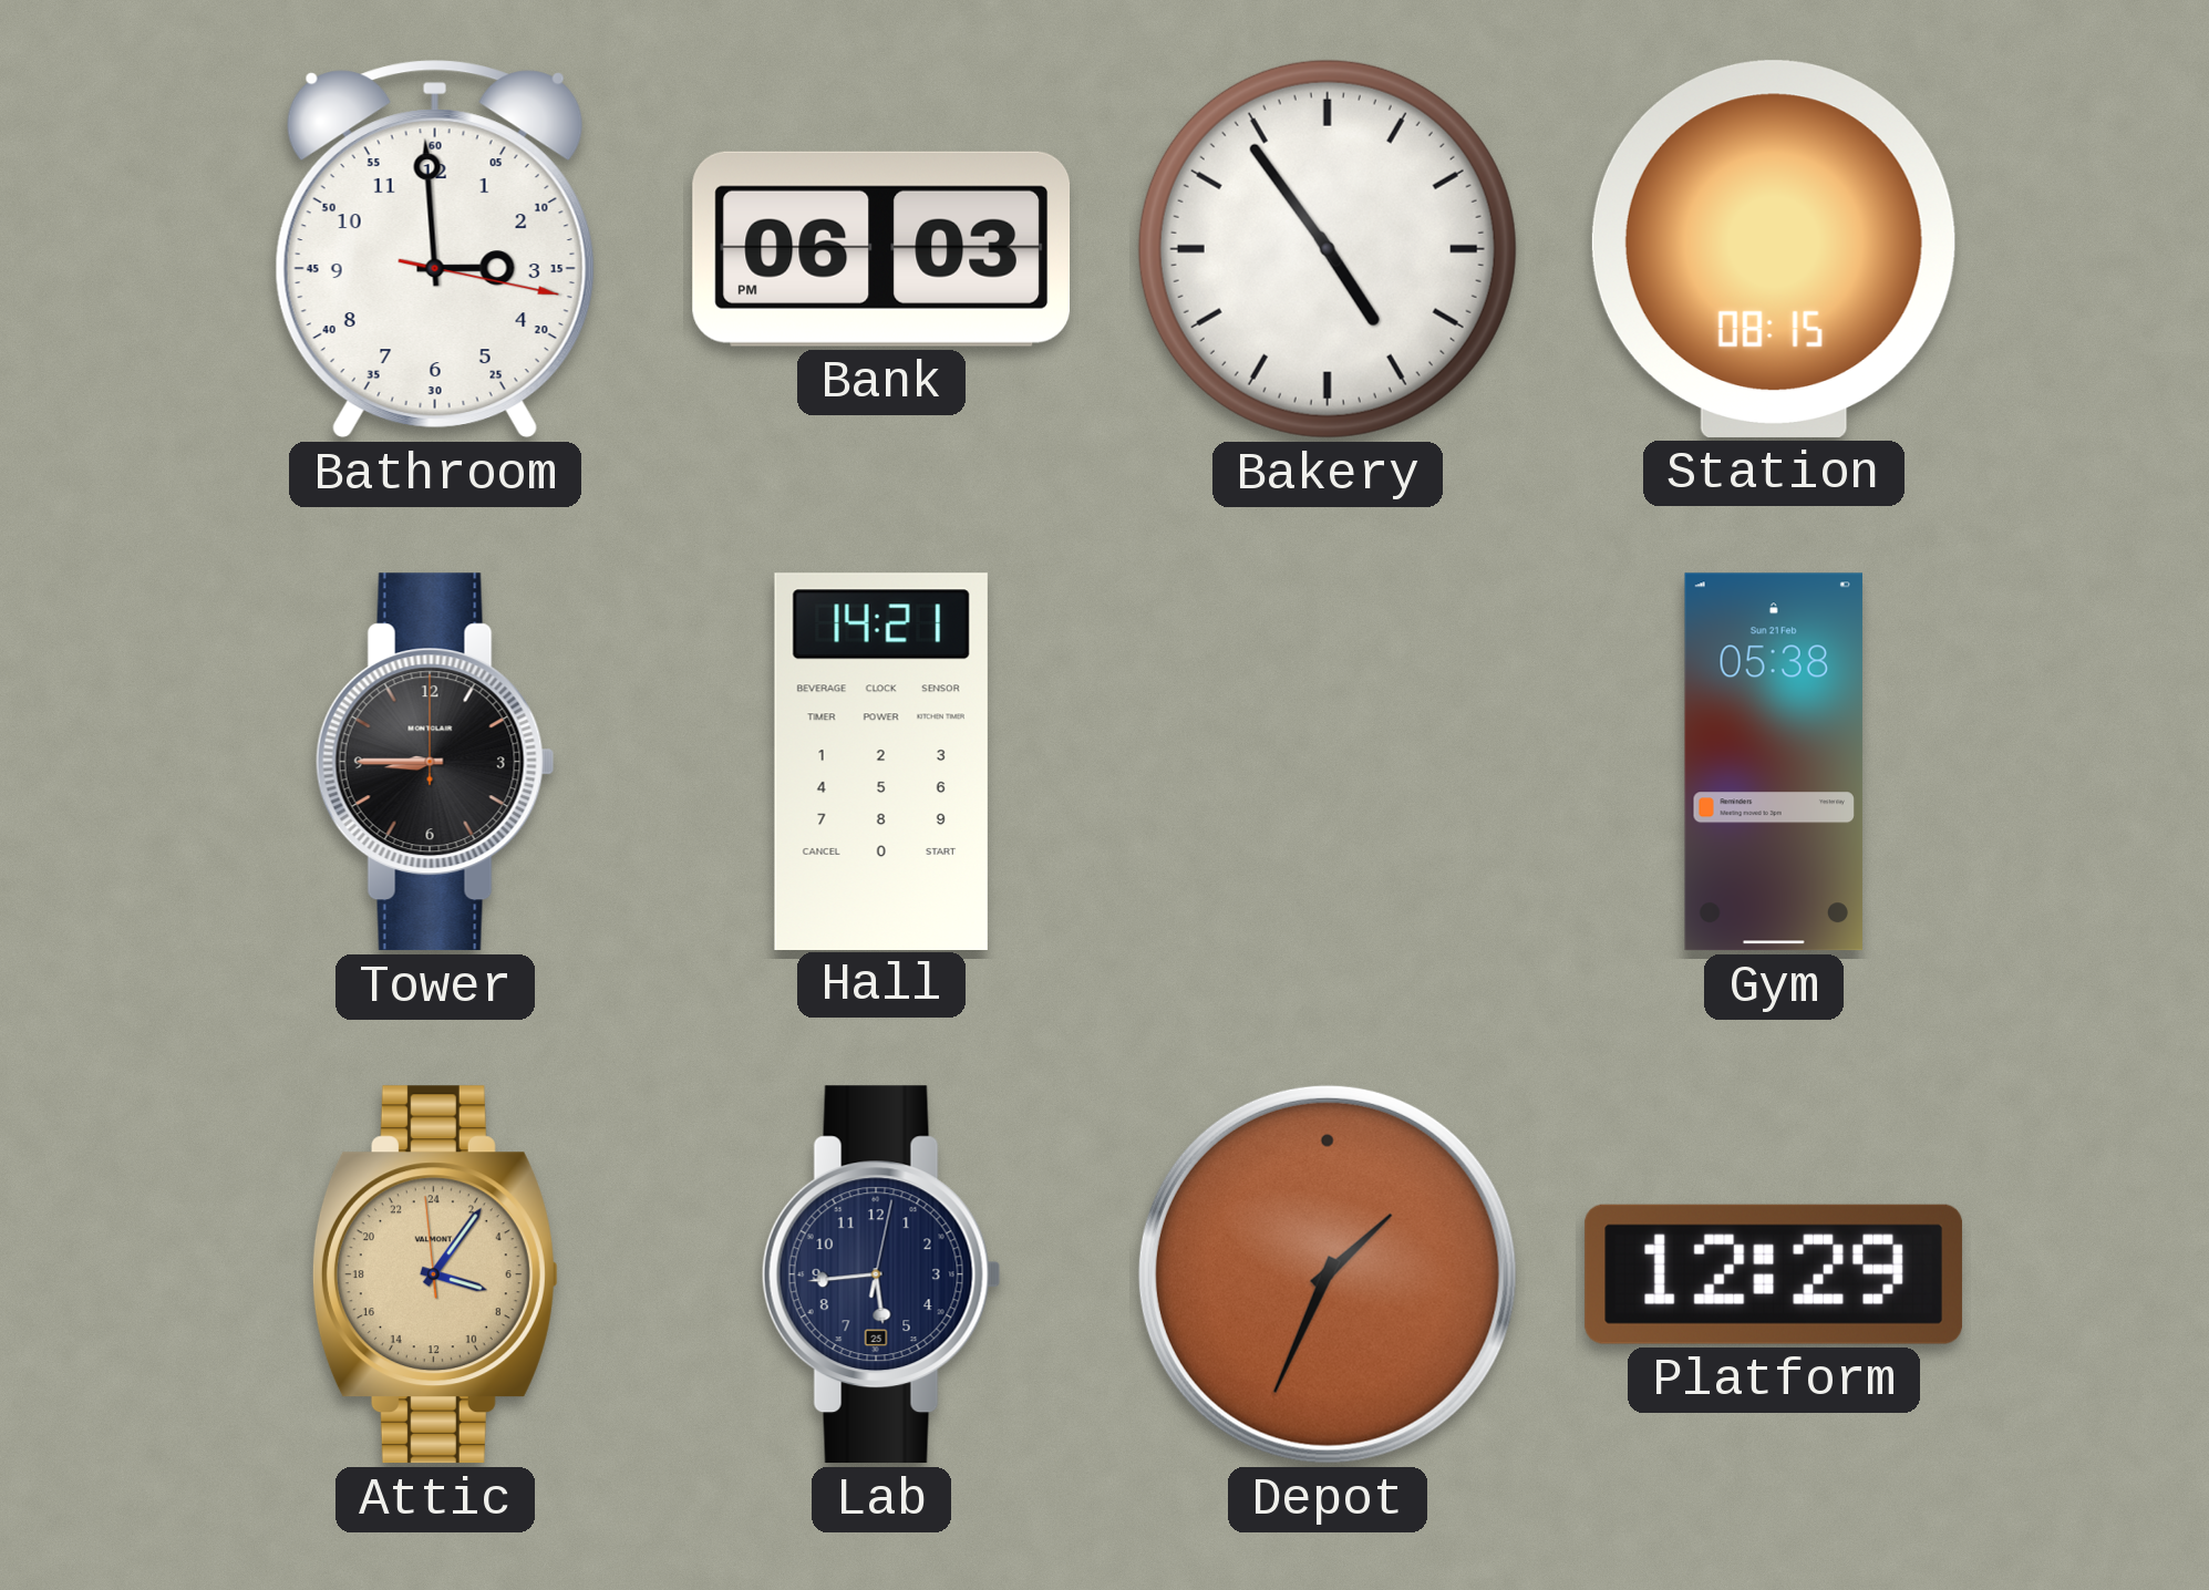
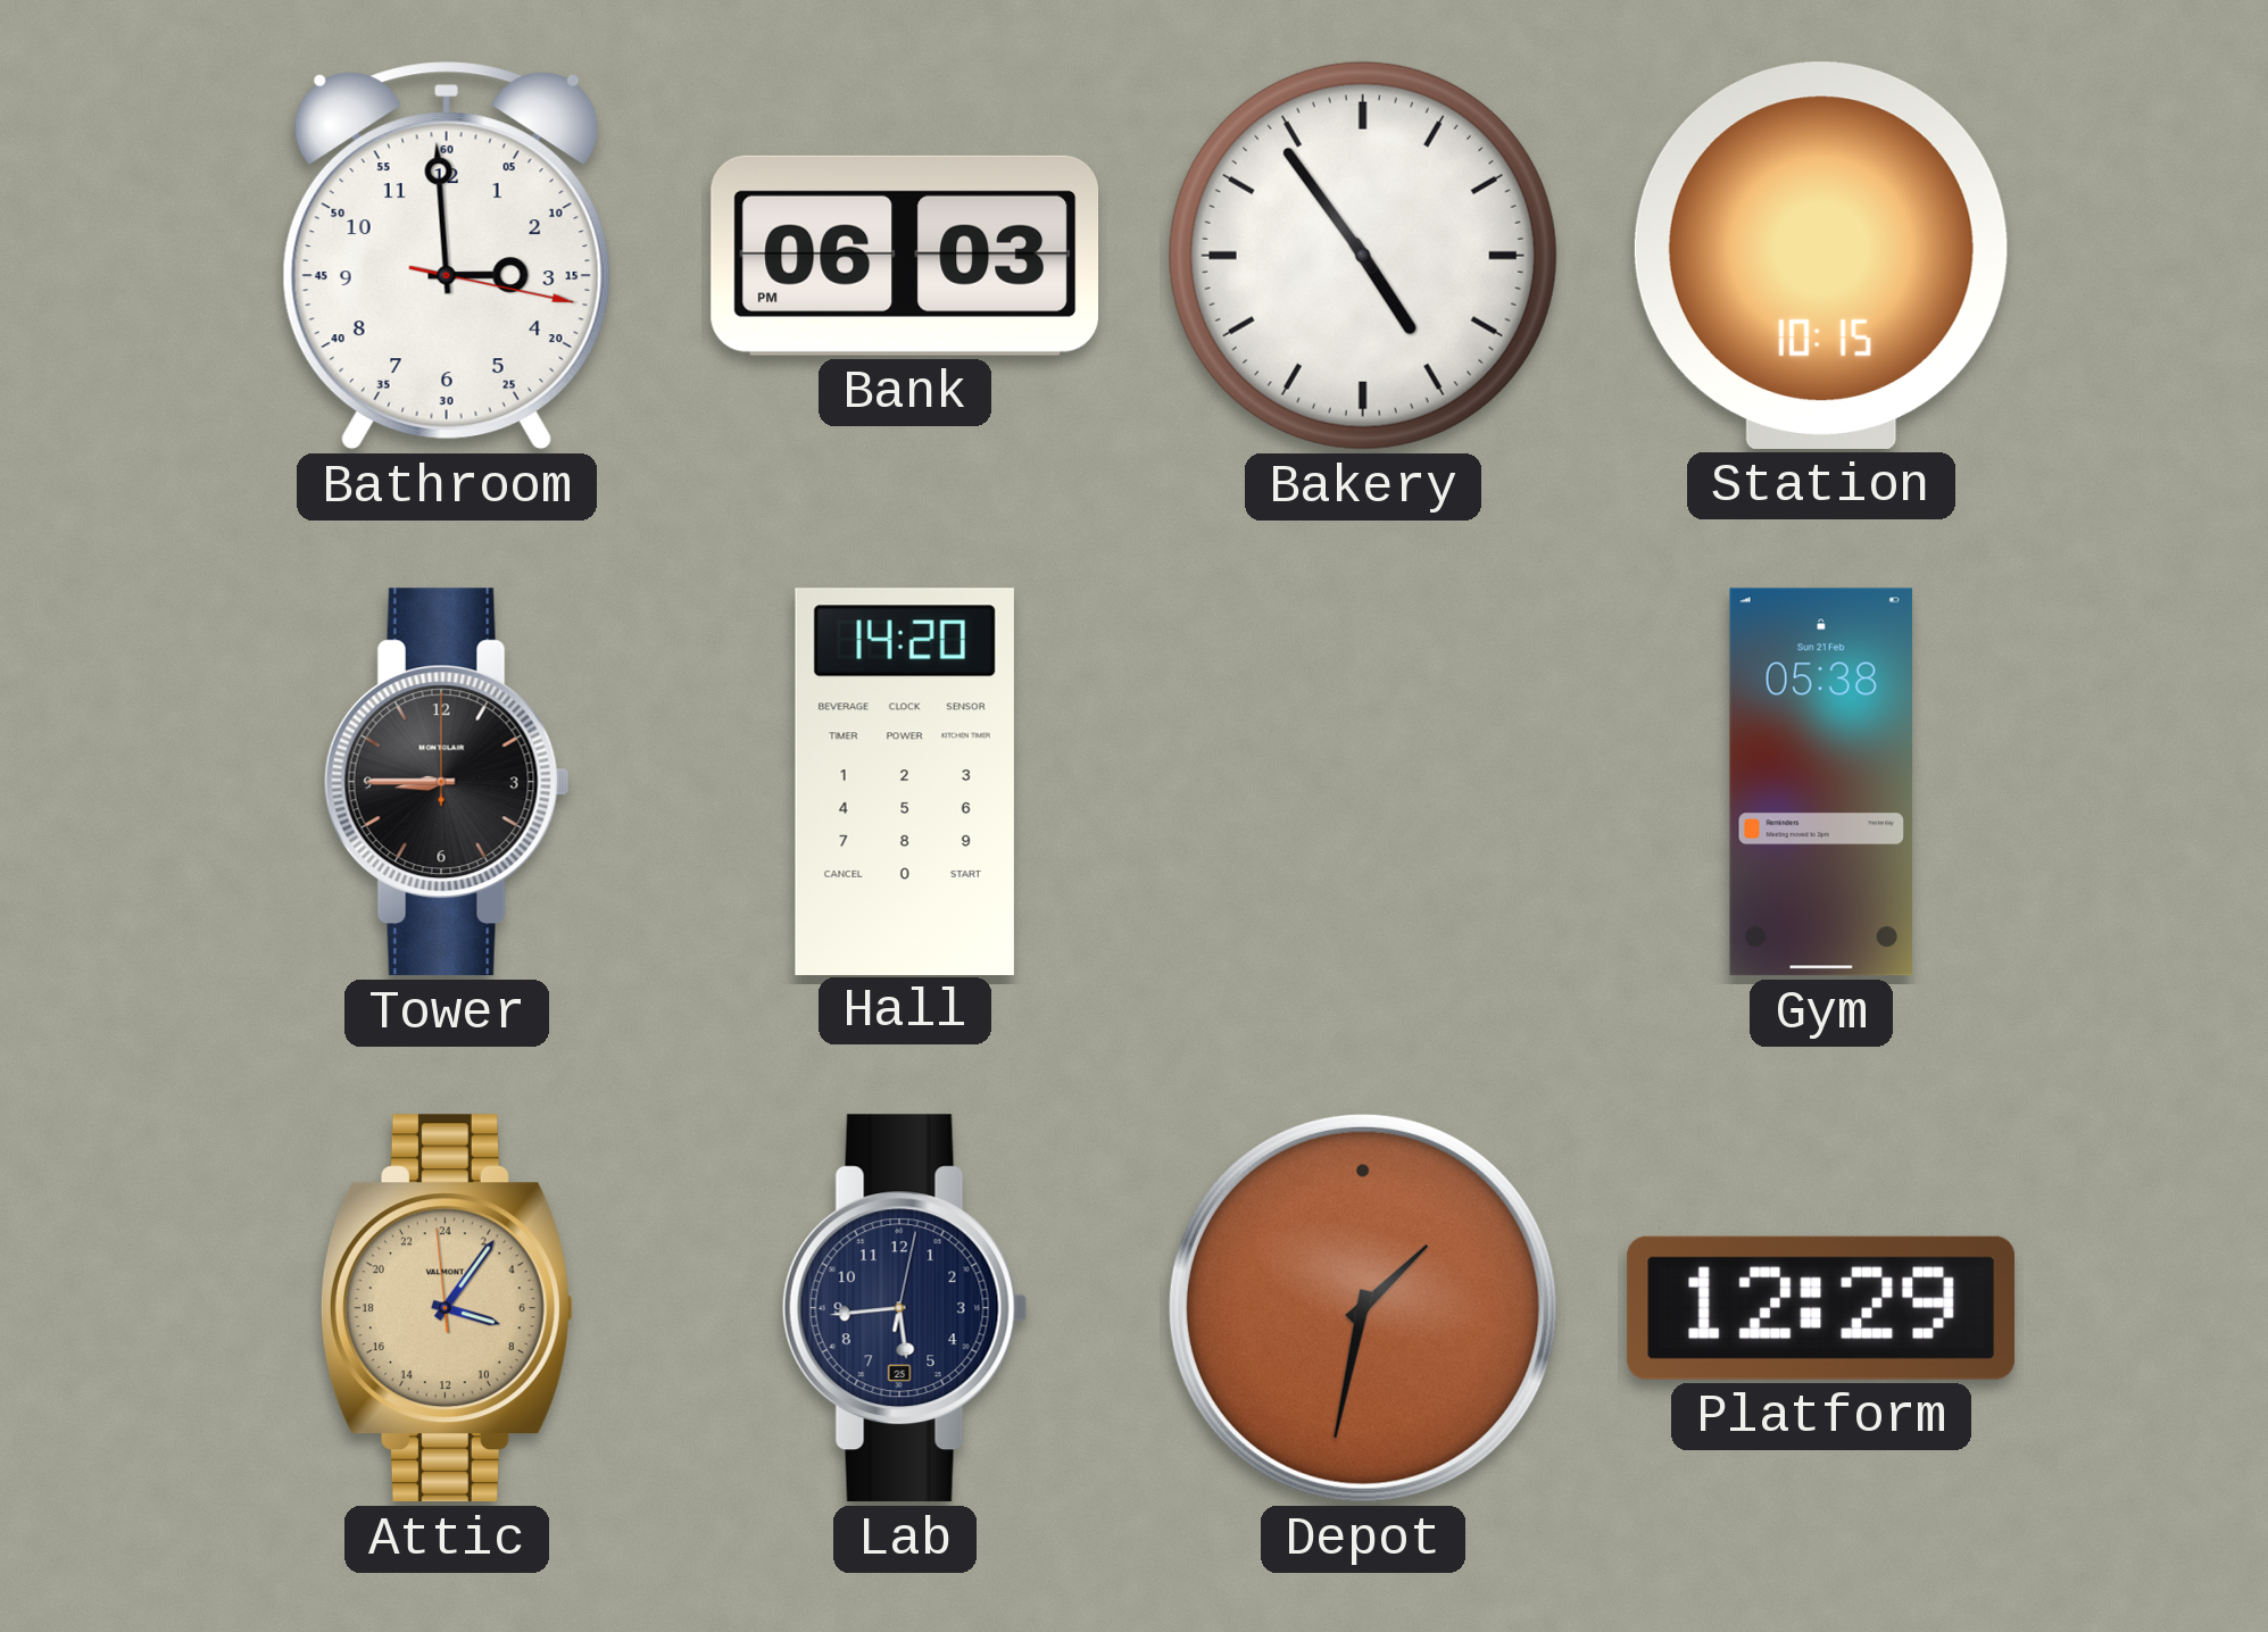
Station: 08:15 -> 10:15 (1821, 256)
Hall: 14:21 -> 14:20 (905, 781)
Depot: 1:34 -> 1:32 (1363, 1308)
